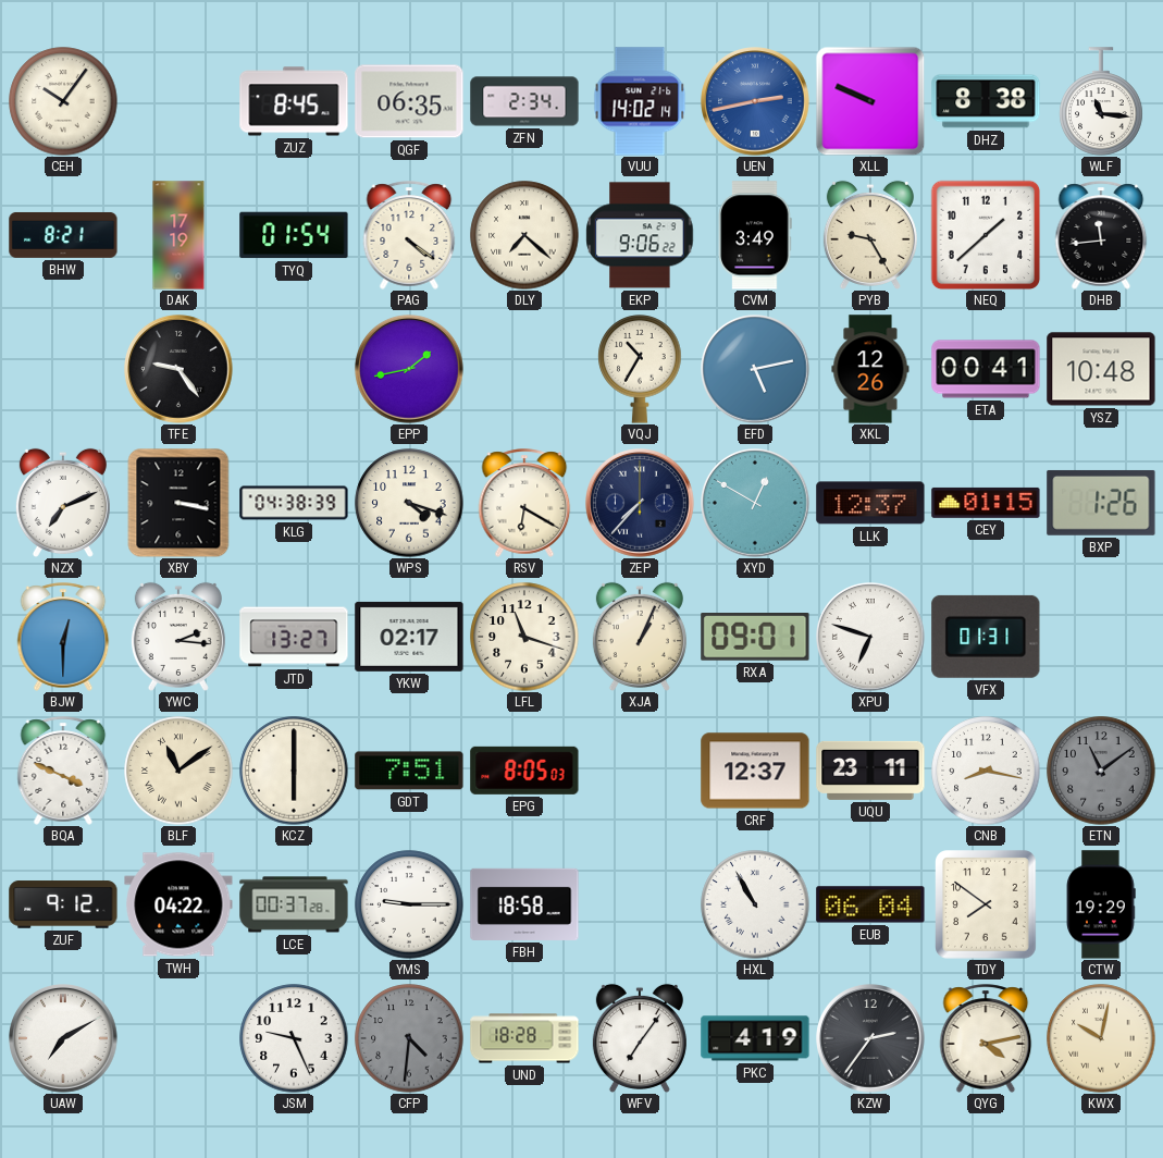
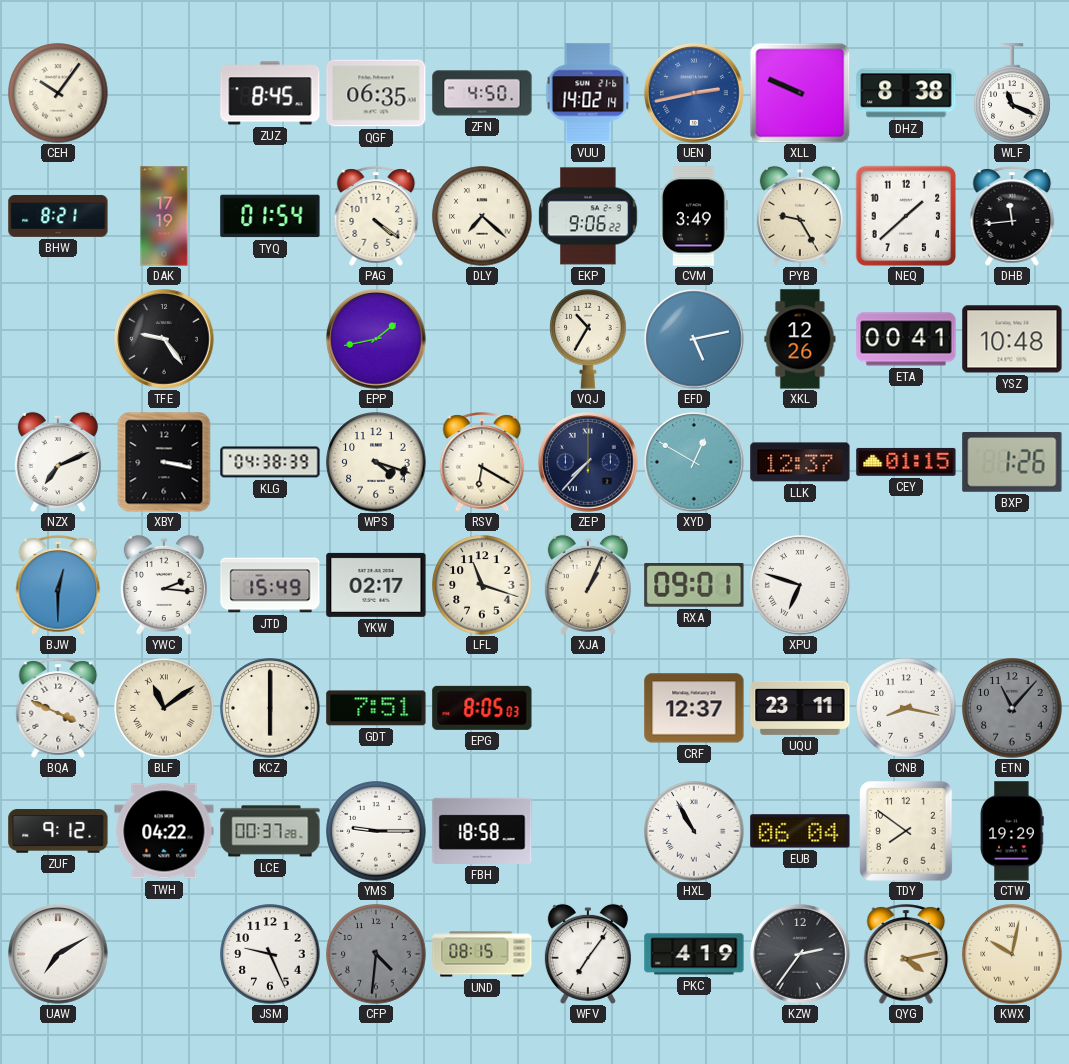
ZFN: 2:34 -> 4:50 (482, 93)
WLF: 11:16 -> 11:19 (1012, 93)
JTD: 13:27 -> 15:49 (270, 585)
VFX: 01:31 -> none (986, 637)
ETN: 11:09 -> 11:07 (1012, 708)
UND: 18:28 -> 08:15 (482, 954)
